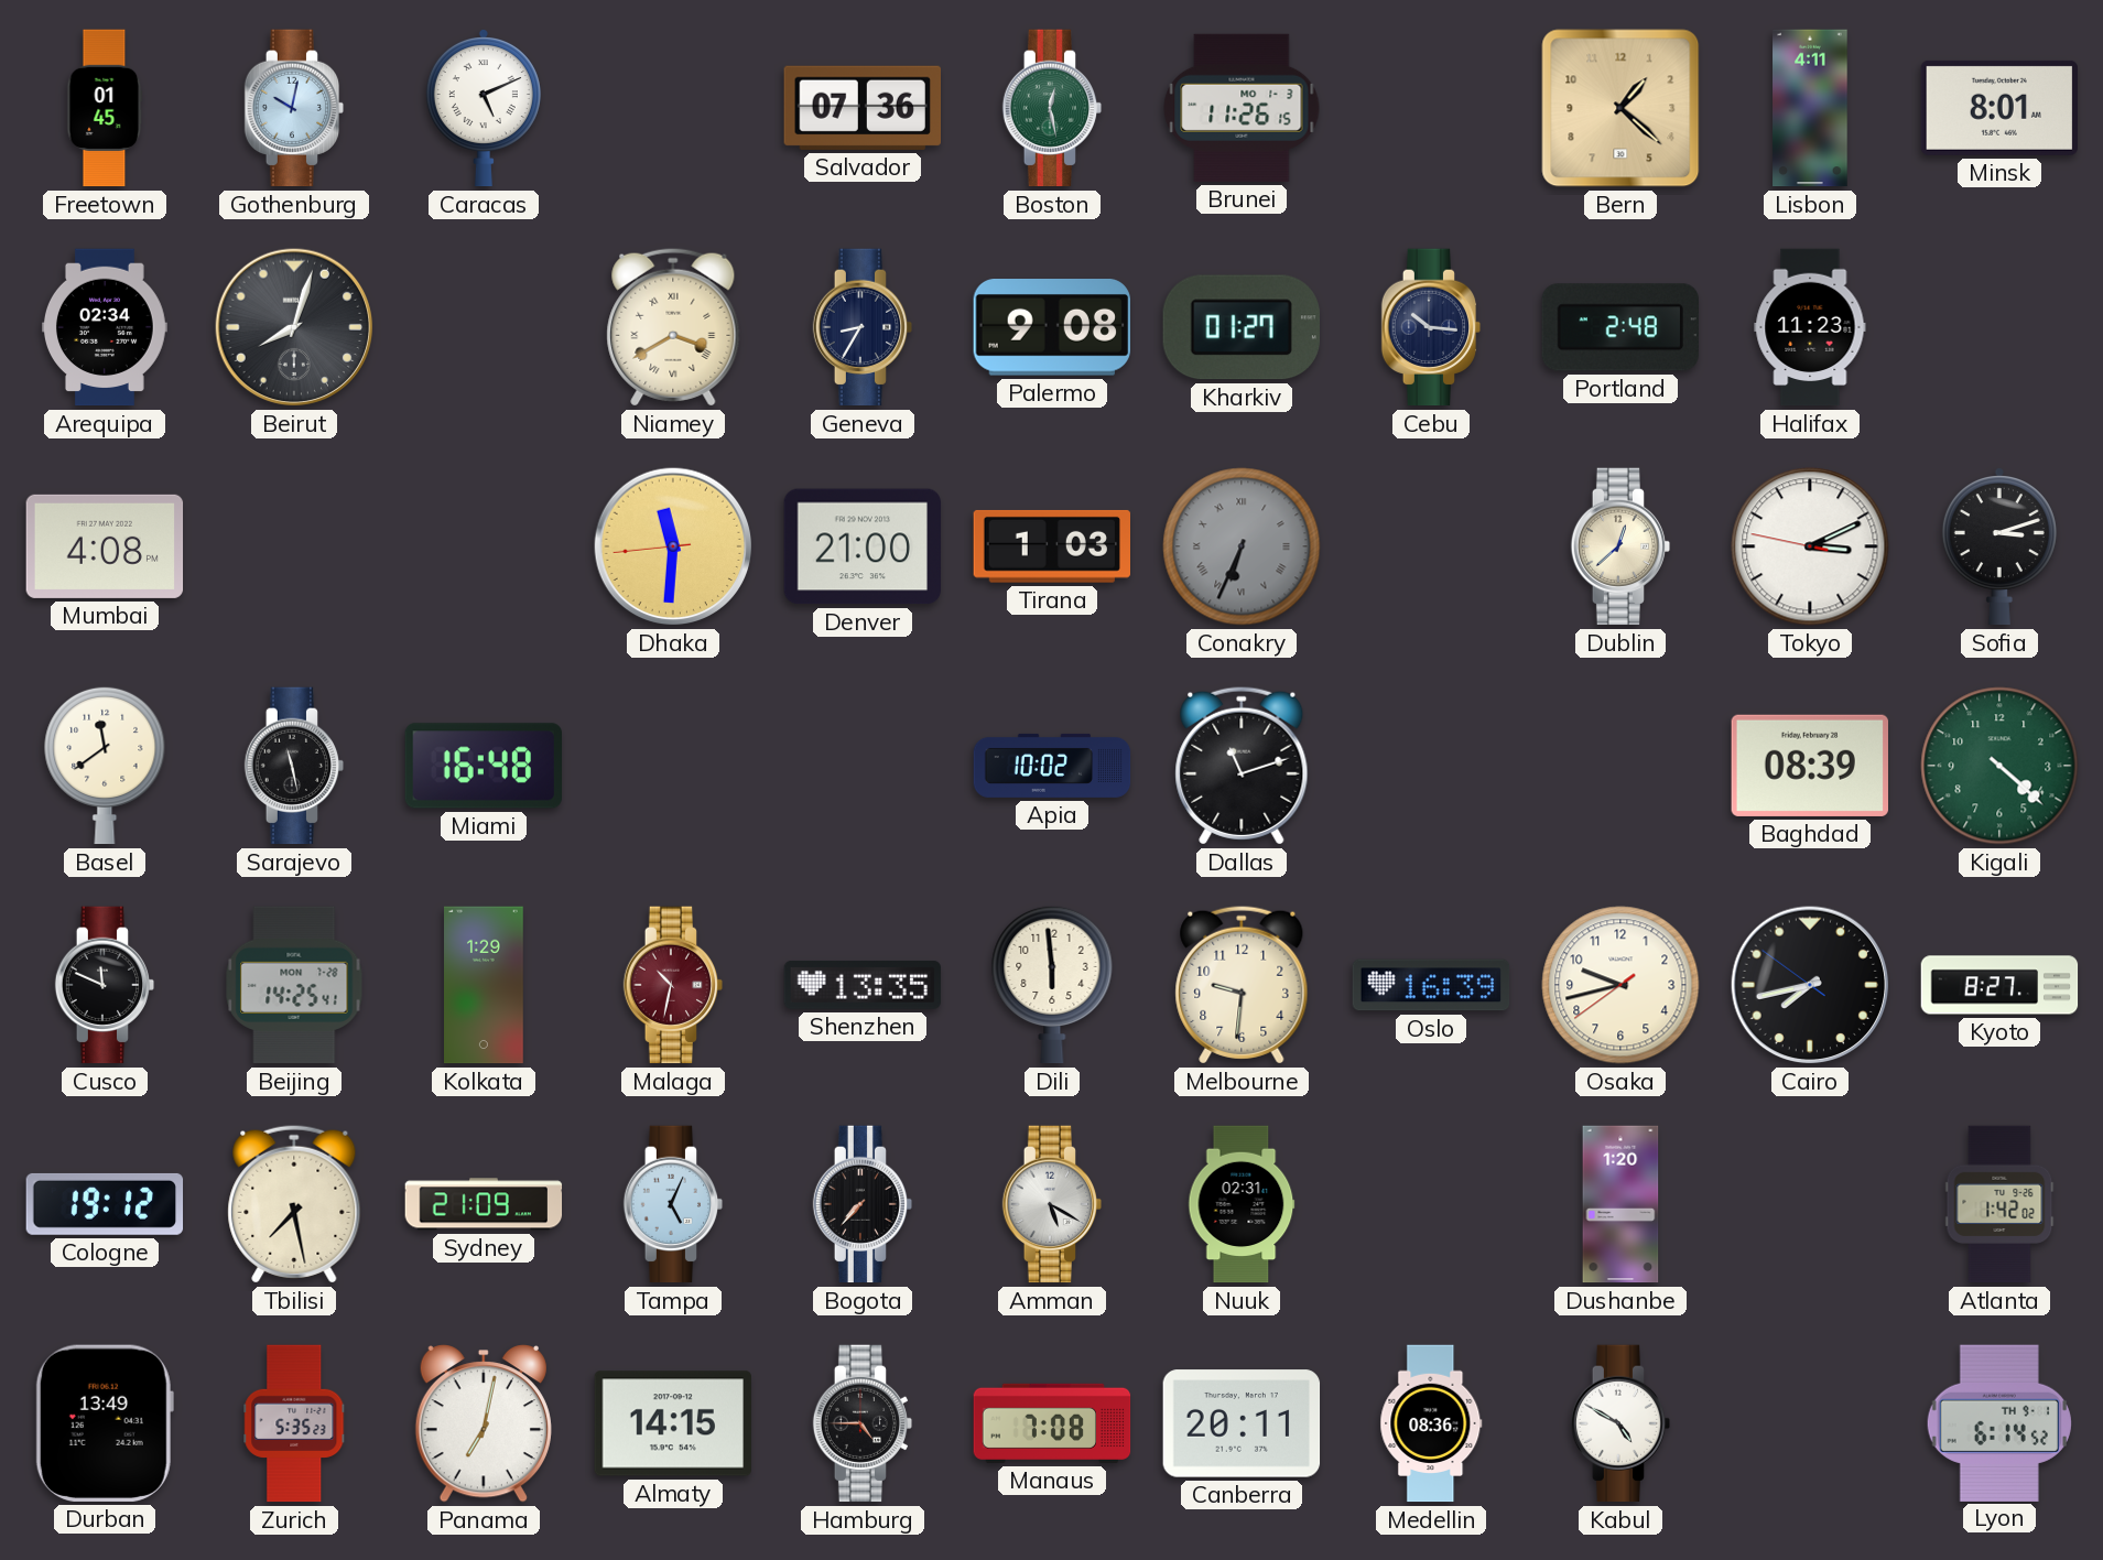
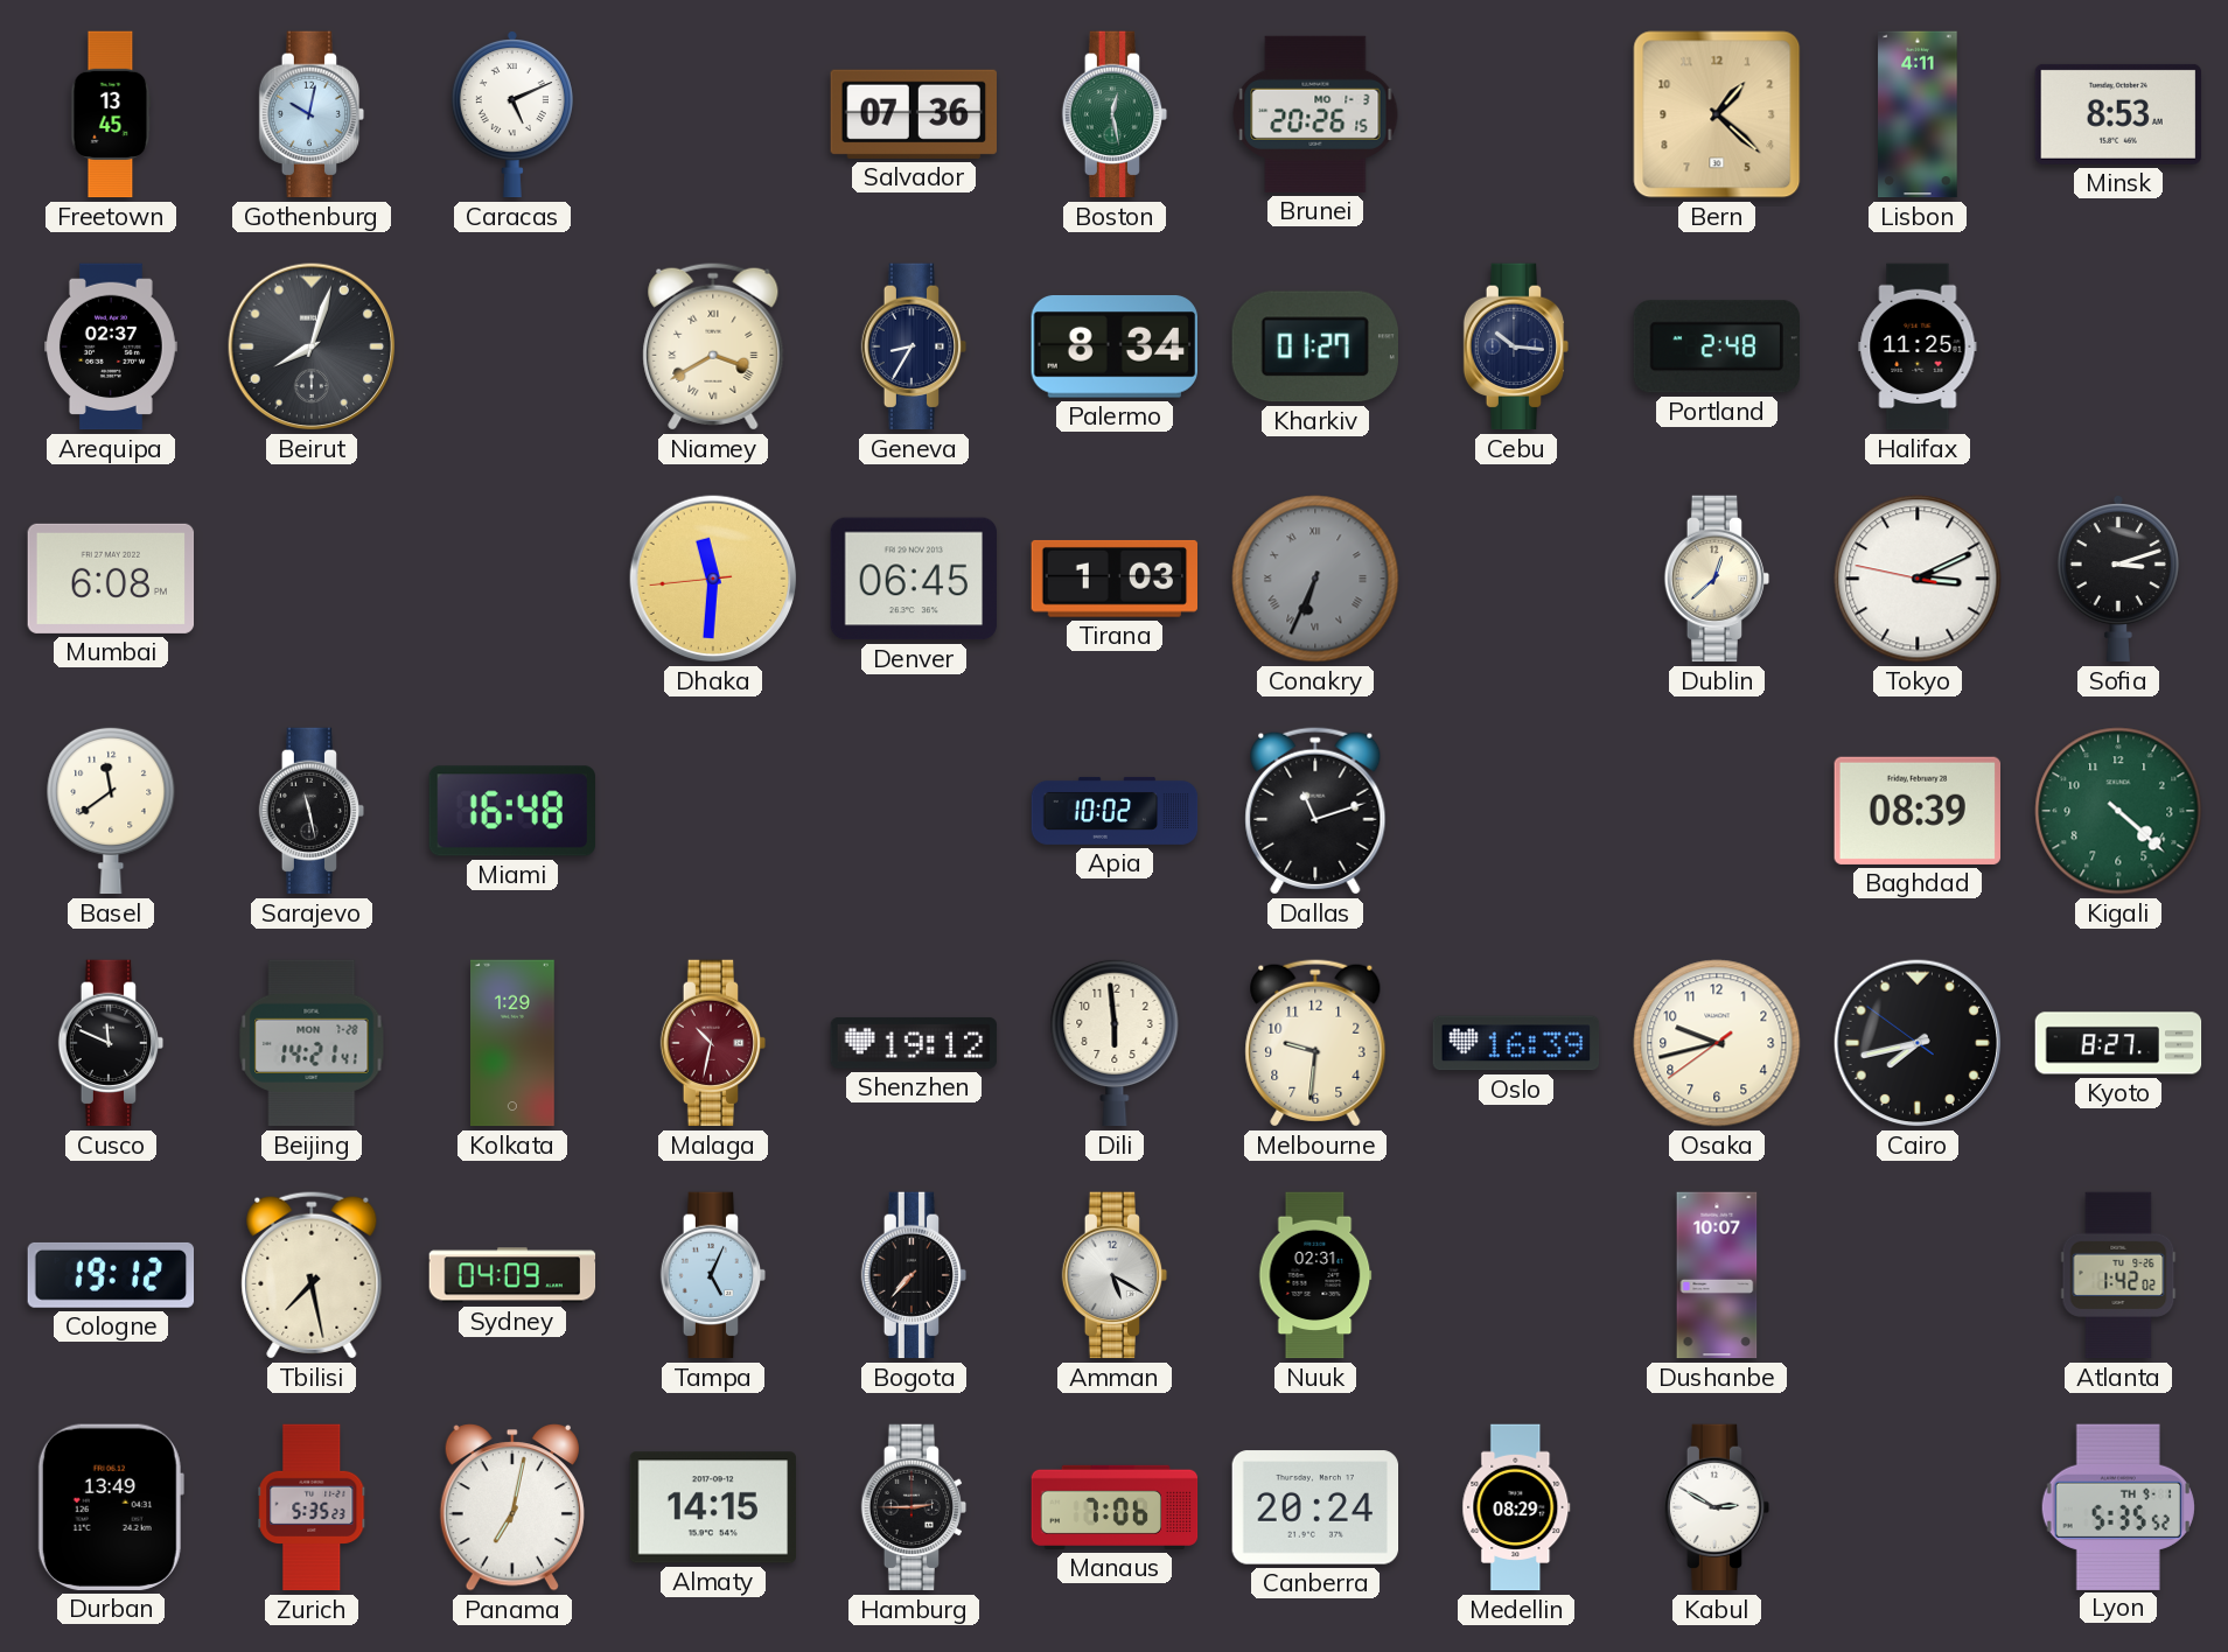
Freetown: 01:45 -> 13:45 (111, 114)
Brunei: 11:26 -> 20:26 (1315, 114)
Minsk: 8:01 -> 8:53 (2117, 114)
Arequipa: 02:34 -> 02:37 (112, 346)
Palermo: 9:08 -> 8:34 (1113, 348)
Halifax: 11:23 -> 11:25 (1918, 346)
Mumbai: 4:08 -> 6:08 (111, 579)
Denver: 21:00 -> 06:45 (914, 579)
Beijing: 14:25 -> 14:21 (312, 1043)
Shenzhen: 13:35 -> 19:12 (914, 1043)
Sydney: 21:09 -> 04:09 (512, 1275)
Dushanbe: 1:20 -> 10:07 (1717, 1275)
Hamburg: 4:45 -> 2:45 (914, 1507)
Manaus: 7:08 -> 7:06 (1115, 1507)
Canberra: 20:11 -> 20:24 (1315, 1507)
Medellin: 08:36 -> 08:29 (1516, 1507)
Kabul: 4:50 -> 2:50 (1717, 1507)
Lyon: 6:14 -> 5:35 (2118, 1506)
